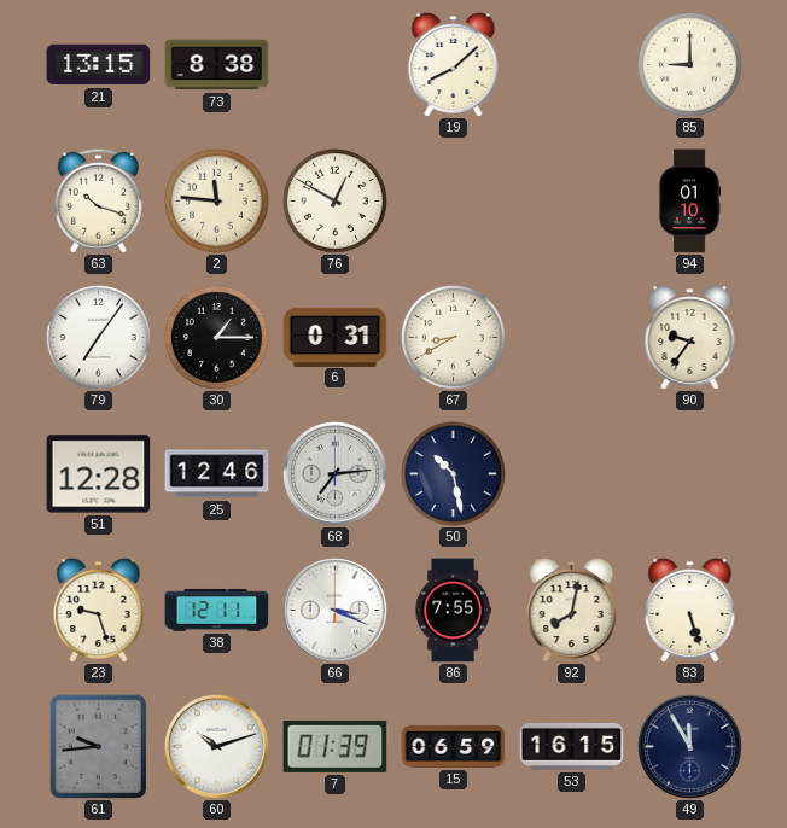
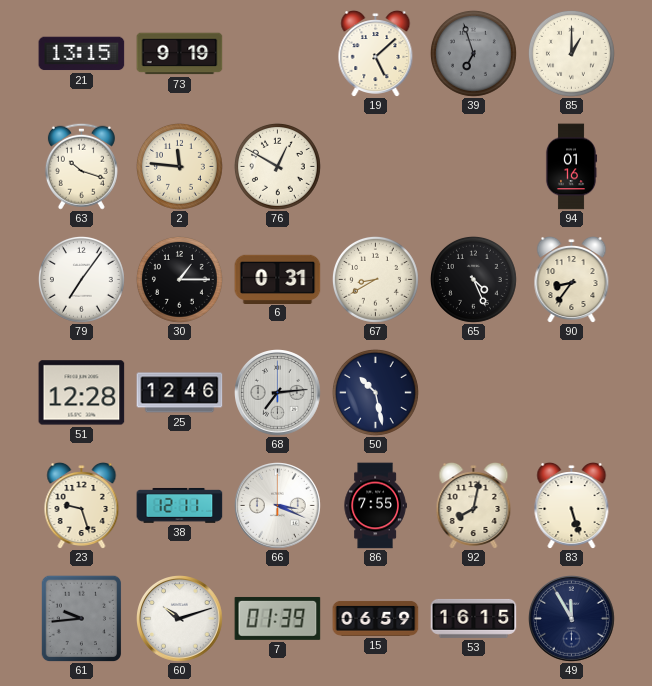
73: 8:38 -> 9:19 (180, 54)
19: 8:08 -> 5:08 (376, 53)
39: none -> 6:57 (473, 53)
85: 9:00 -> 1:00 (571, 53)
94: 01:10 -> 01:16 (571, 167)
65: none -> 4:26 (473, 279)
90: 9:36 -> 8:36 (572, 279)
